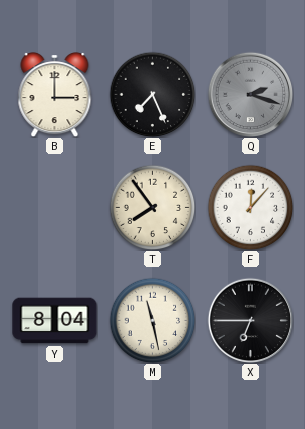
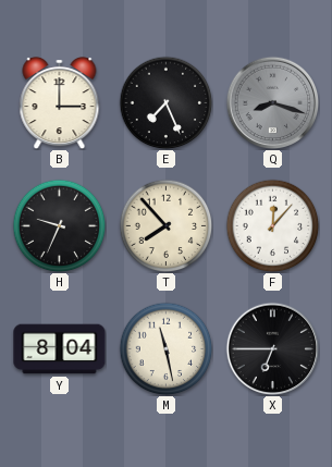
Q: 2:18 -> 8:18 (272, 102)
H: none -> 9:34 (59, 225)
T: 7:54 -> 7:53 (165, 225)
